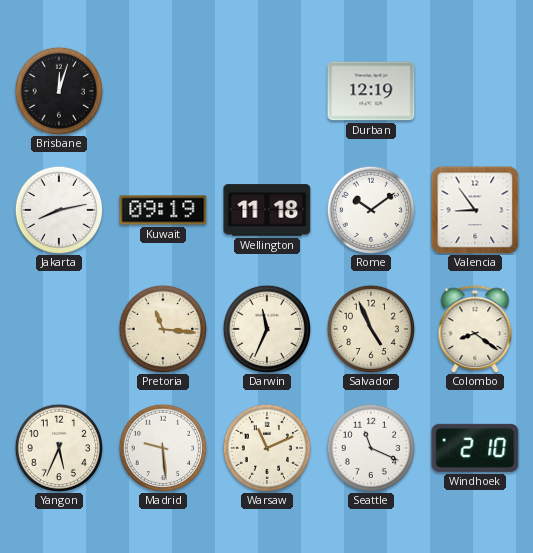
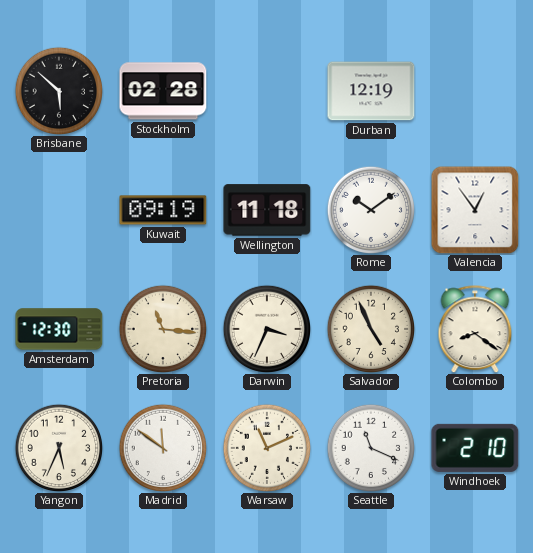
Brisbane: 12:03 -> 5:52 (59, 91)
Stockholm: none -> 02:28 (163, 91)
Jakarta: 8:13 -> none (59, 210)
Valencia: 8:54 -> 12:54 (475, 210)
Amsterdam: none -> 12:30 (59, 329)
Darwin: 11:34 -> 3:34 (267, 329)
Madrid: 9:29 -> 11:51 (163, 448)
